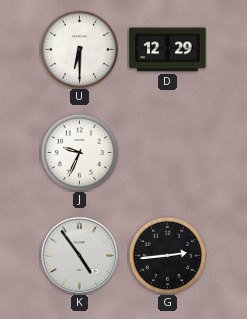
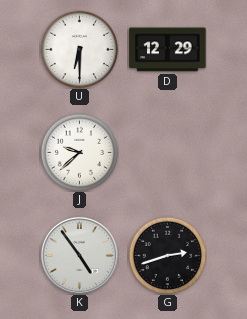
J: 9:34 -> 9:38 (79, 152)
G: 2:44 -> 2:42 (167, 255)
